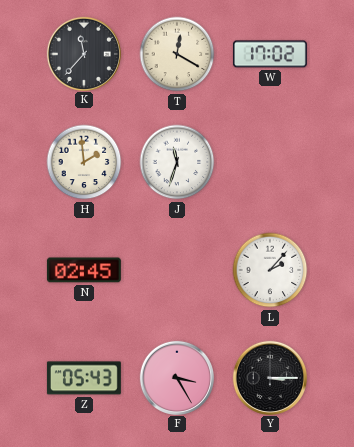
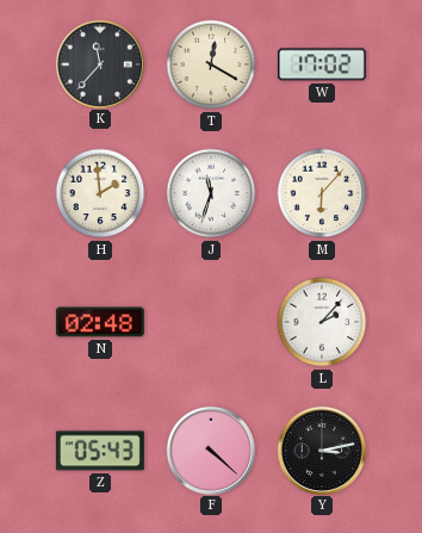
M: none -> 6:07 (322, 193)
N: 02:45 -> 02:48 (100, 322)
F: 3:25 -> 4:22 (210, 450)
Y: 3:15 -> 3:13 (321, 450)
